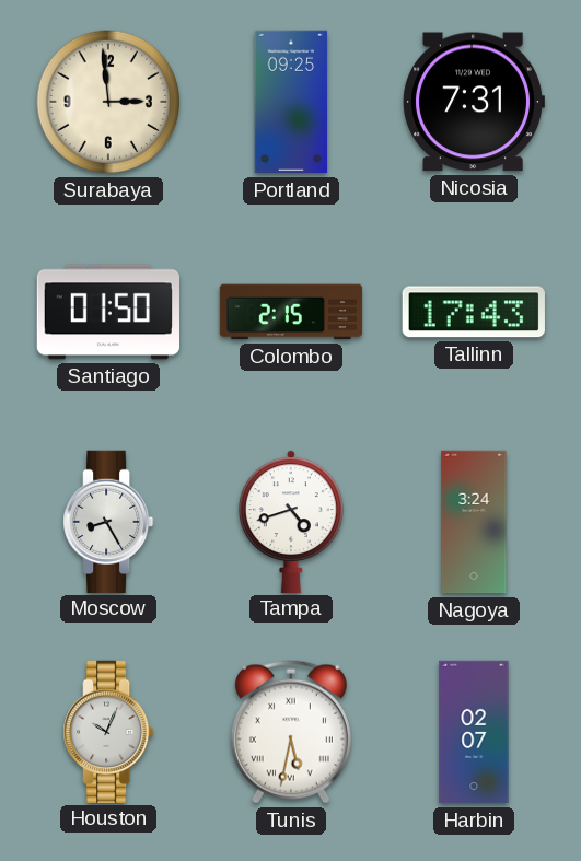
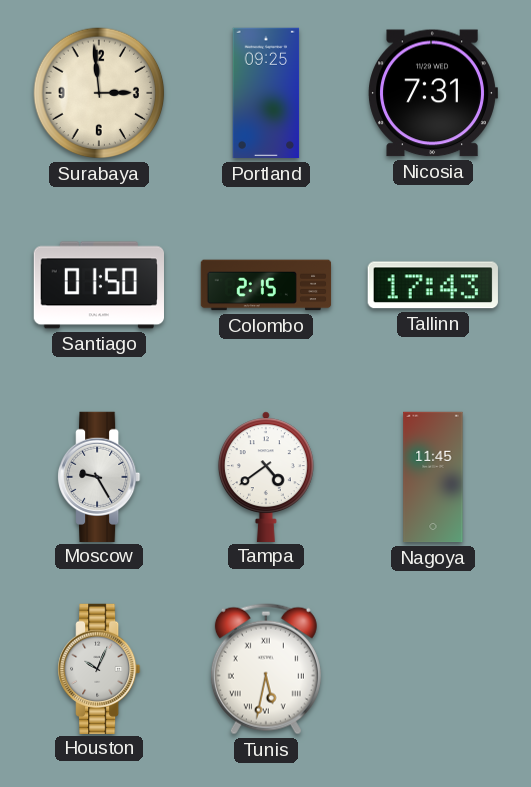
Moscow: 8:25 -> 9:25 (100, 476)
Tampa: 4:42 -> 4:39 (266, 476)
Nagoya: 3:24 -> 11:45 (433, 477)
Harbin: 02:07 -> none (474, 732)
